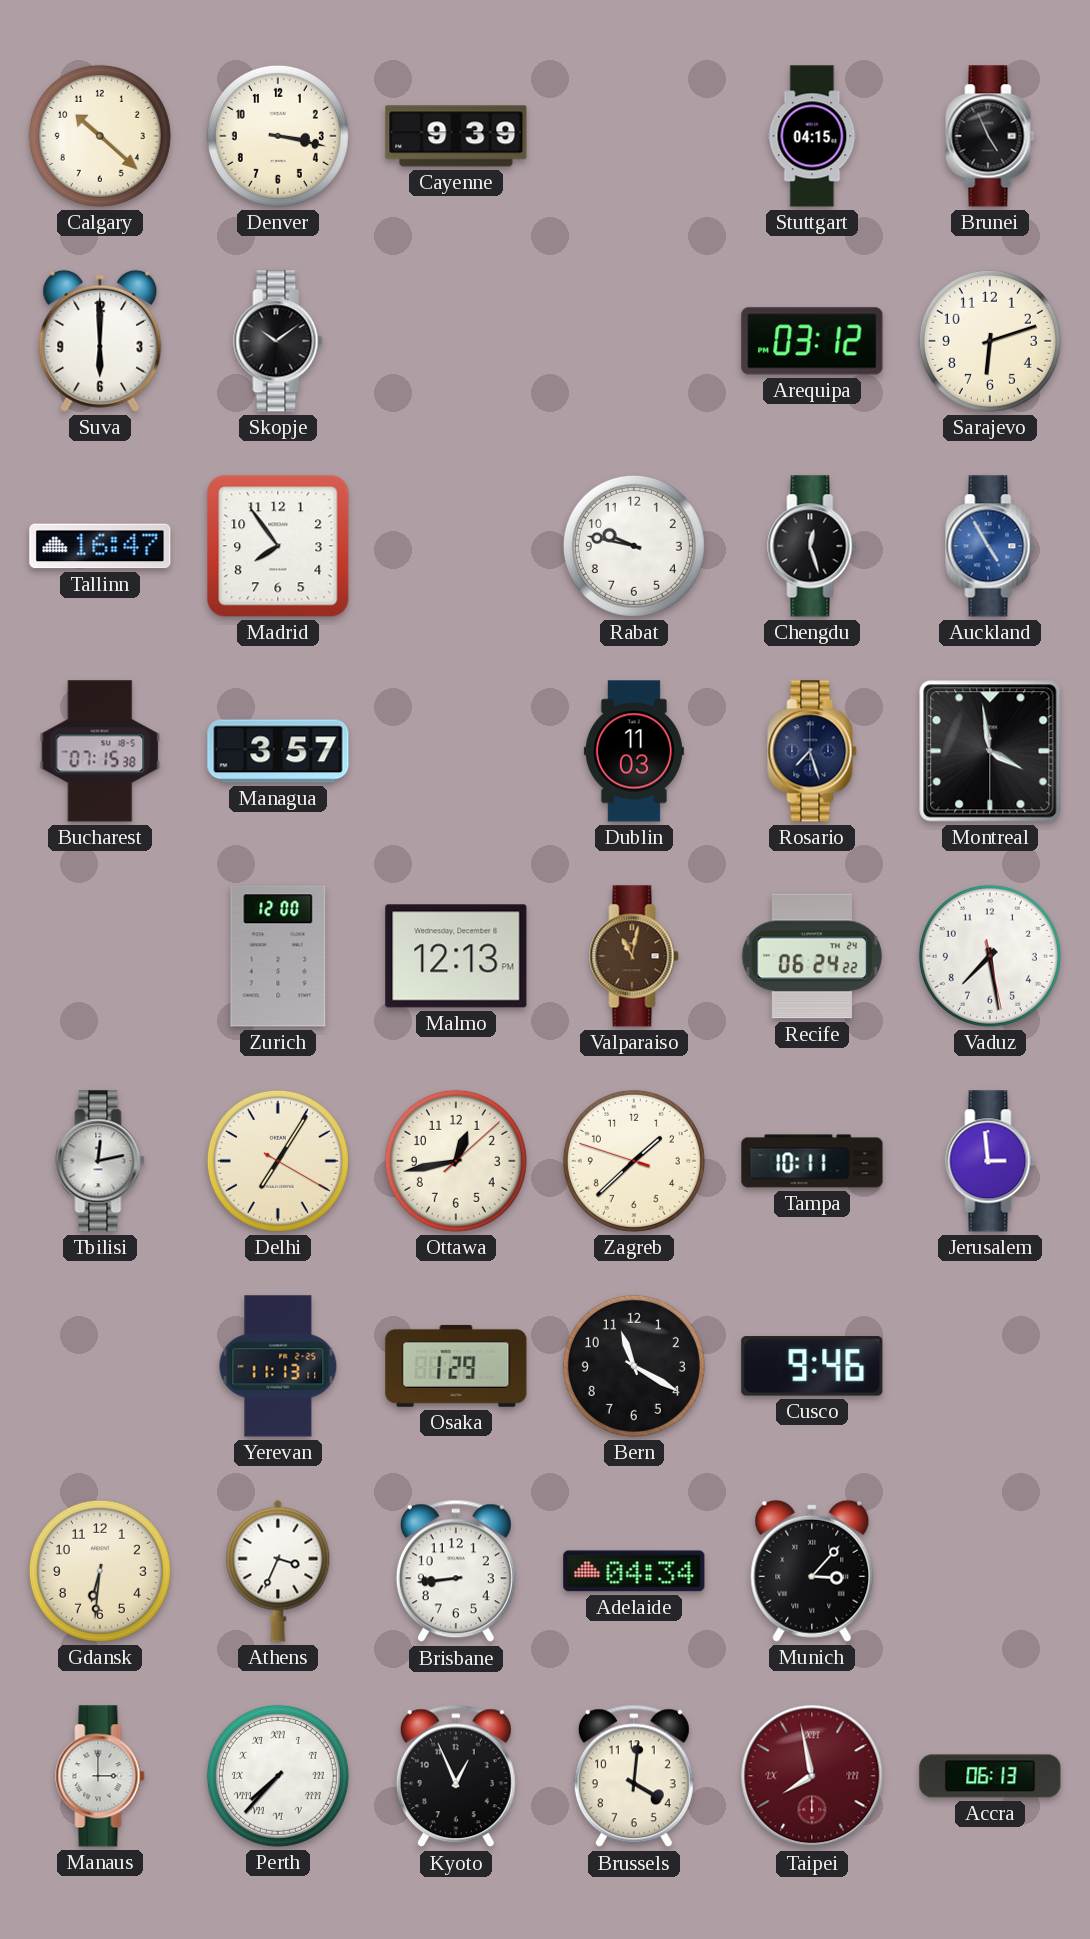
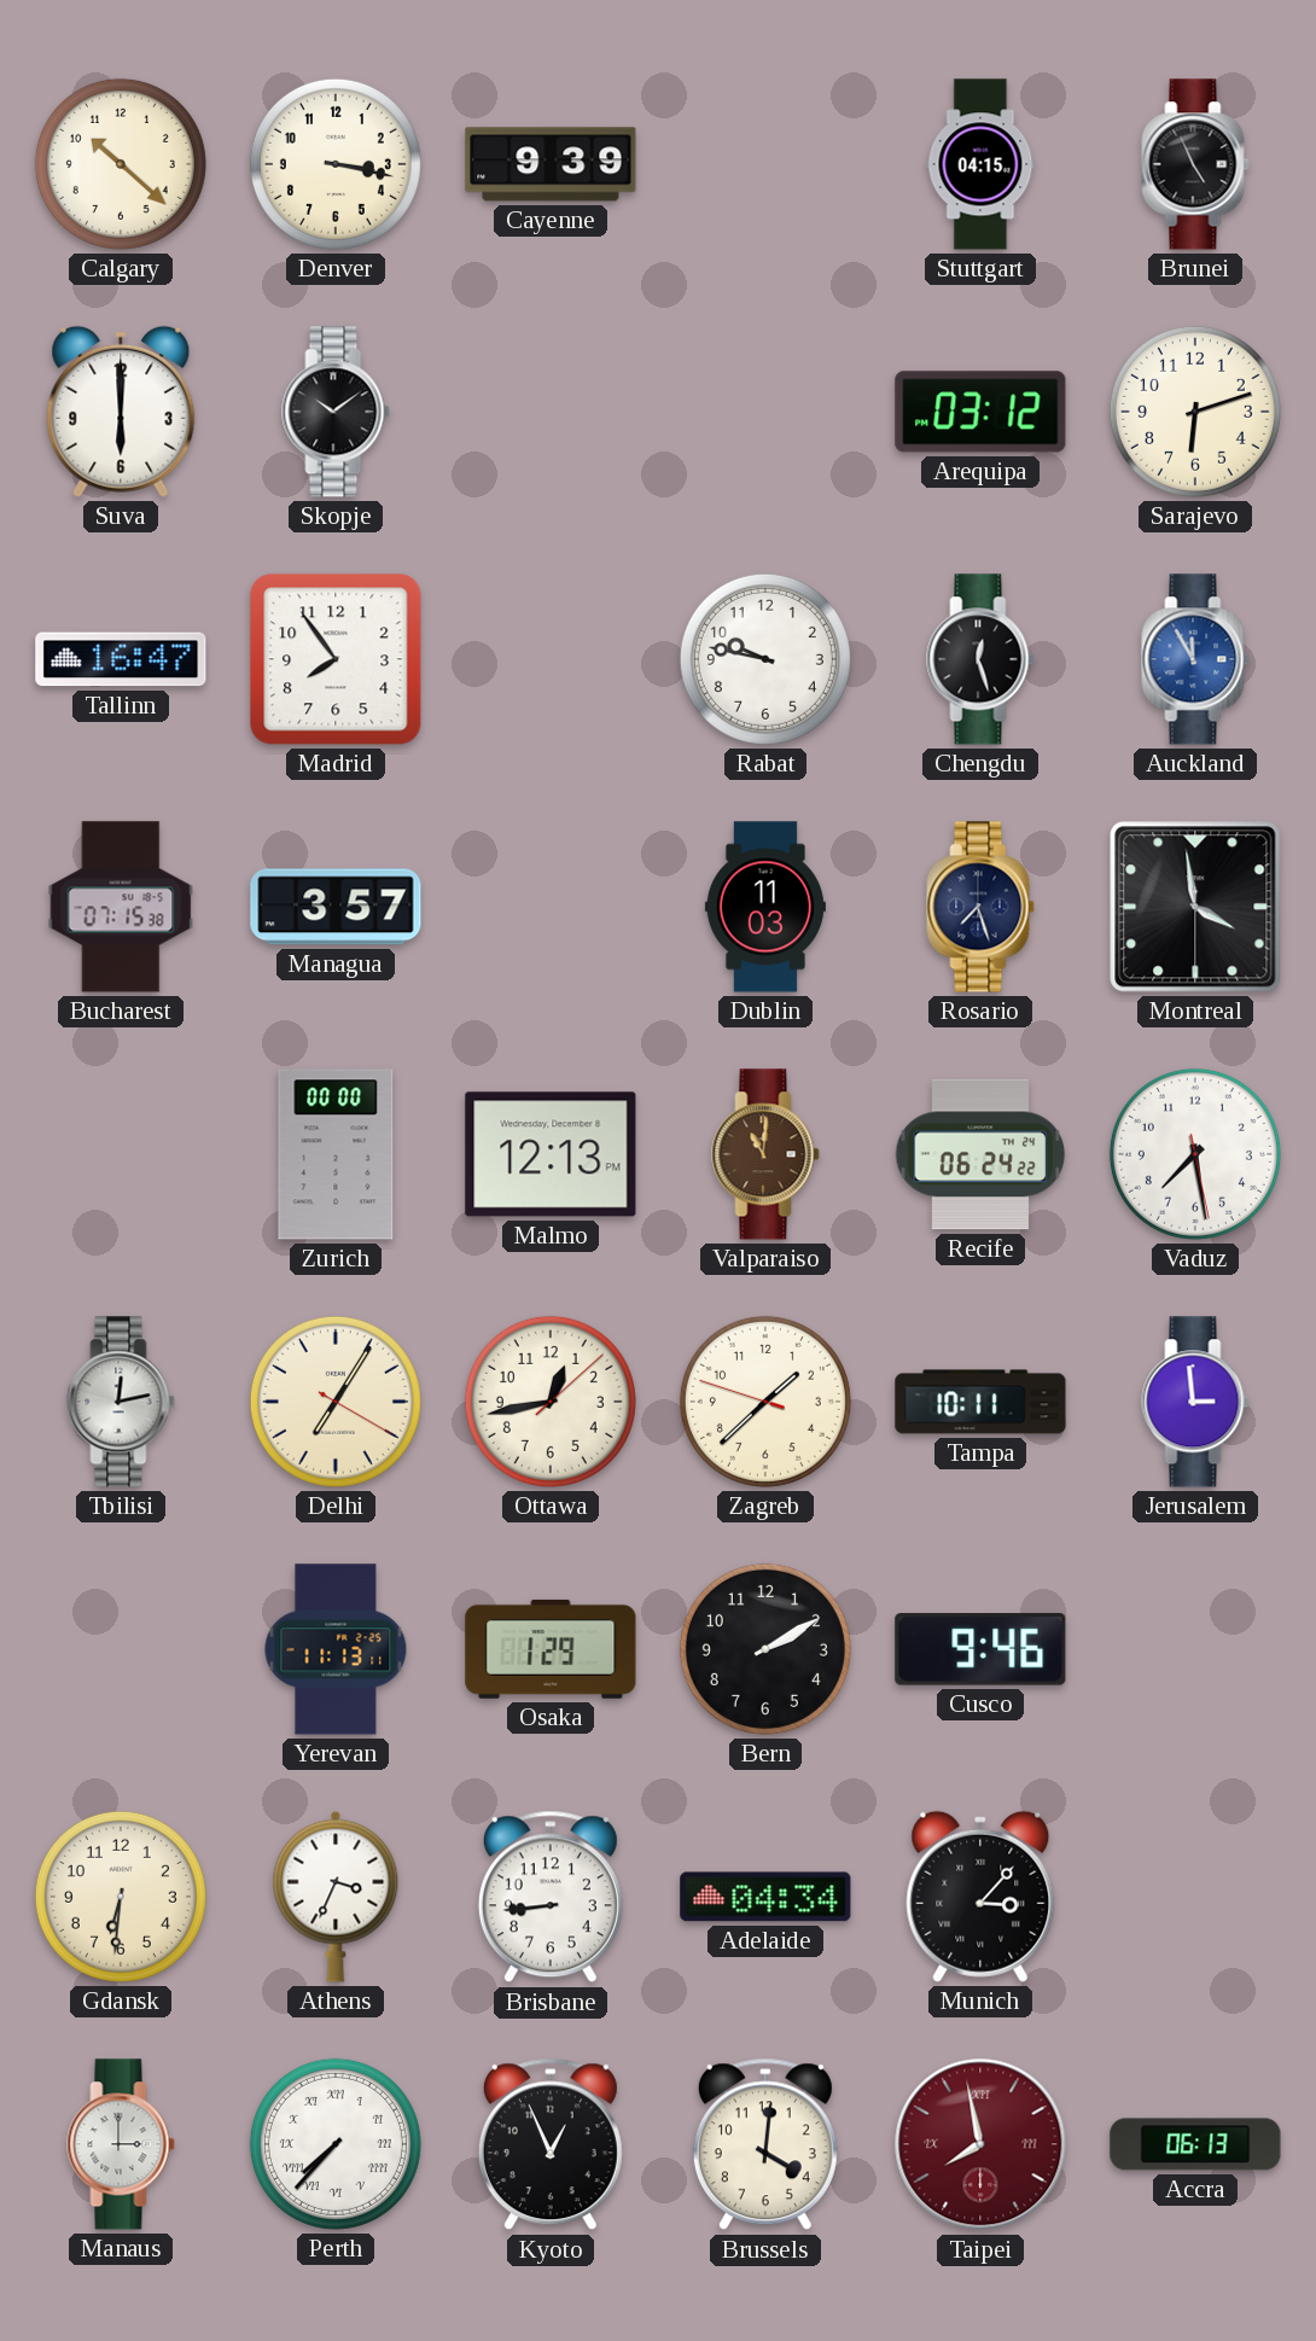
Auckland: 4:55 -> 11:55 (1195, 659)
Zurich: 12:00 -> 00:00 (336, 1154)
Valparaiso: 11:02 -> 11:01 (765, 1154)
Bern: 11:20 -> 2:10 (765, 1649)
